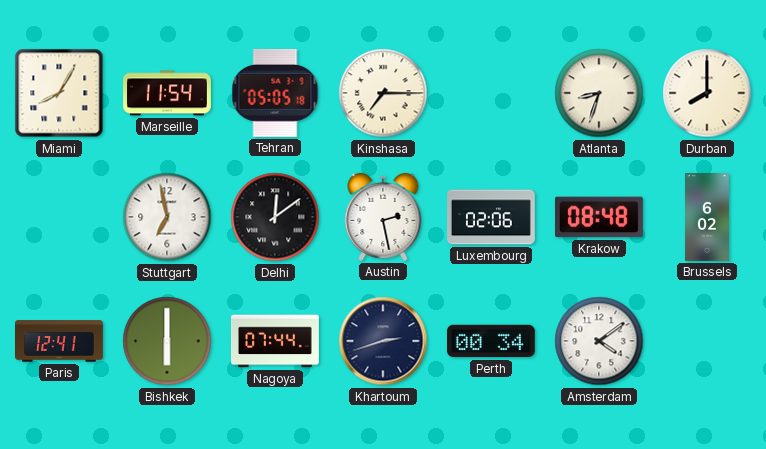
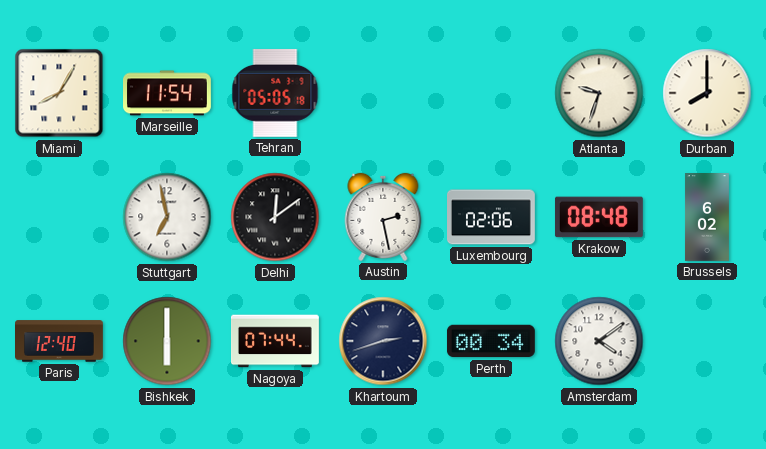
Kinshasa: 7:15 -> none (383, 93)
Atlanta: 8:33 -> 9:33 (599, 93)
Paris: 12:41 -> 12:40 (60, 341)
